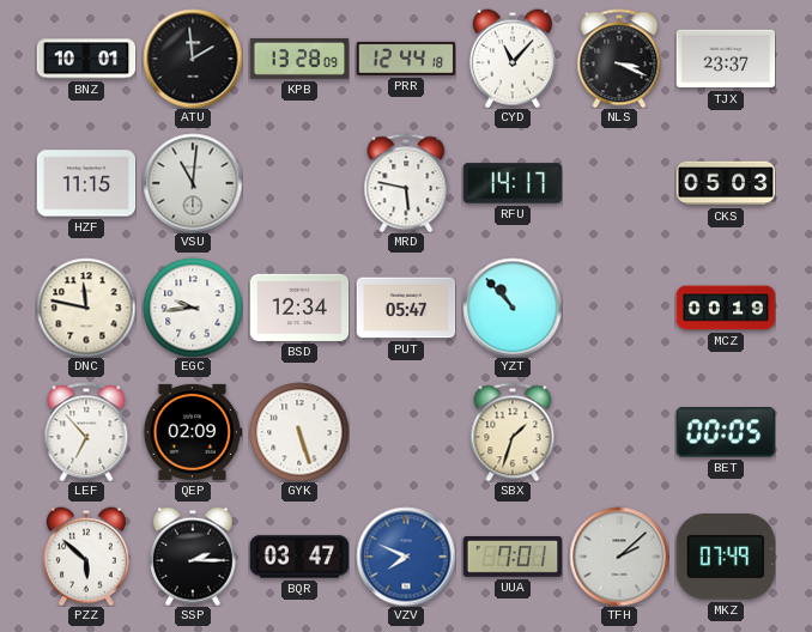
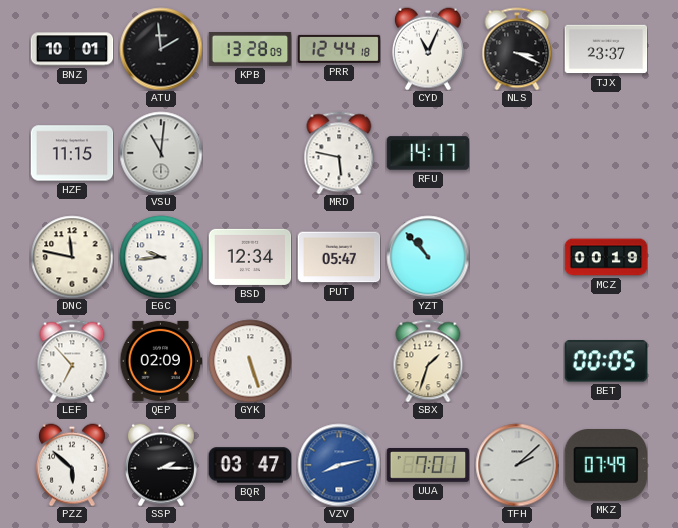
CYD: 11:07 -> 11:04 (428, 49)
CKS: 05:03 -> none (726, 183)
VZV: 7:49 -> 8:13 (339, 465)
